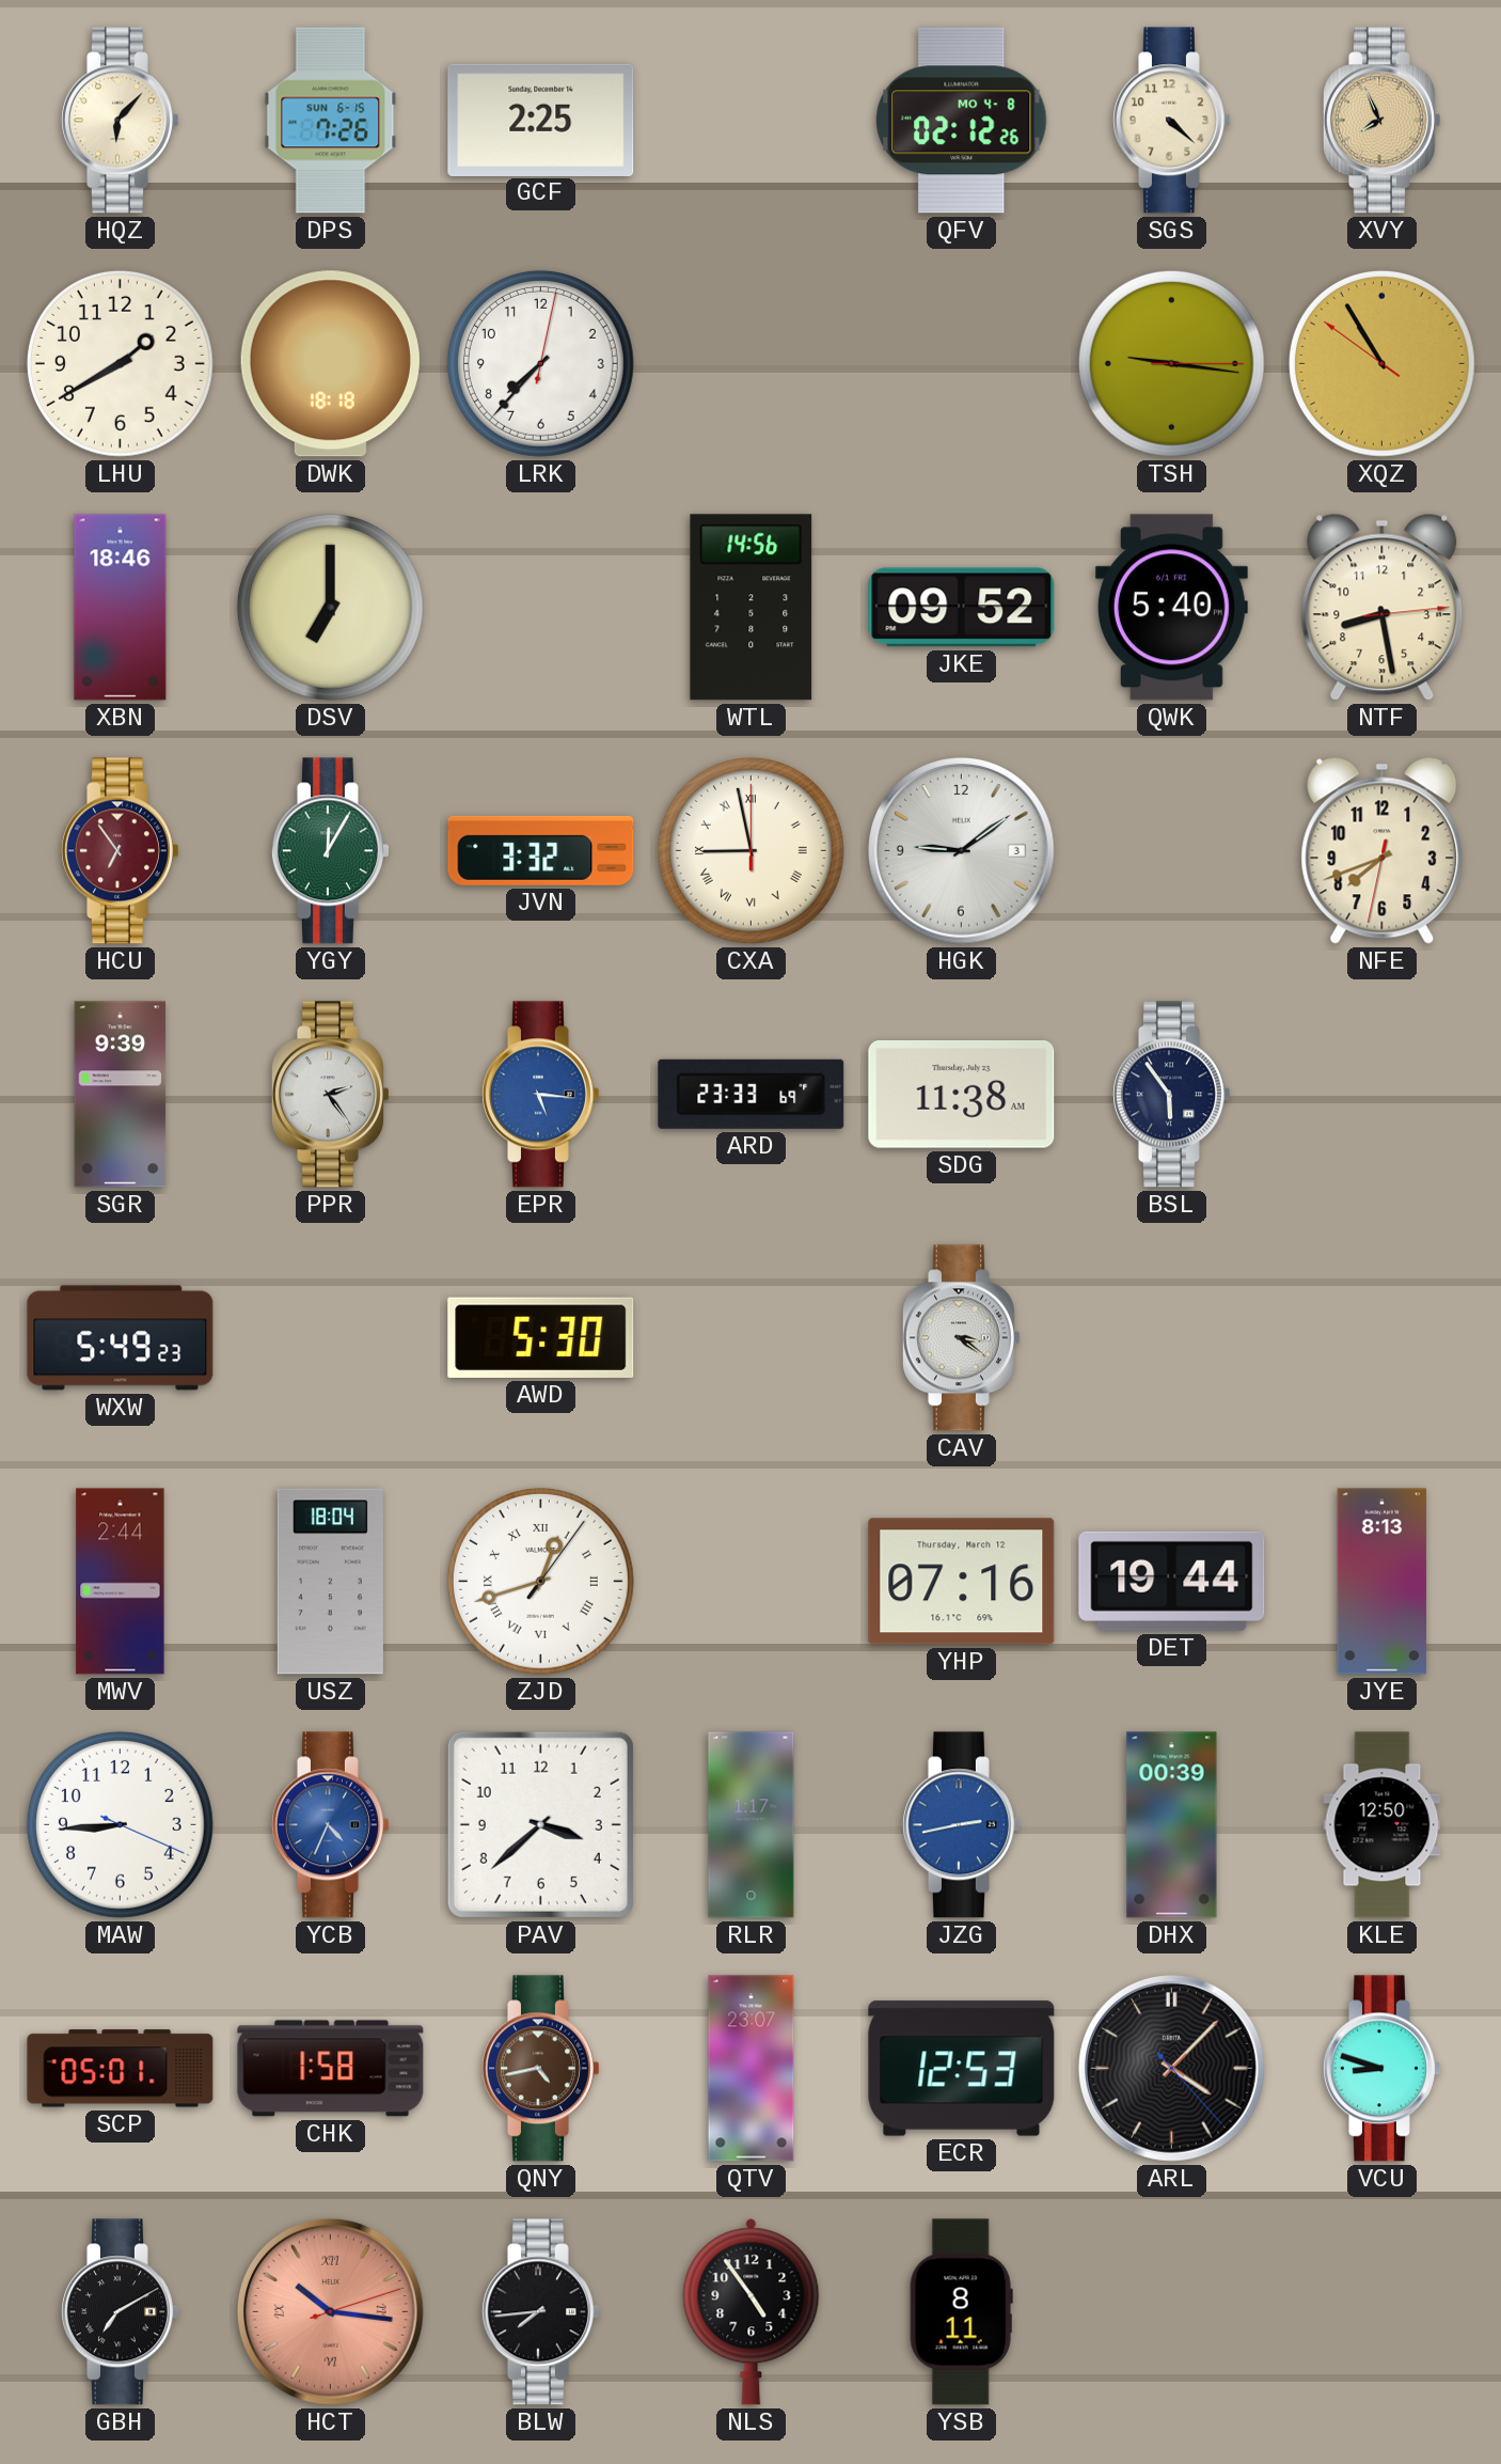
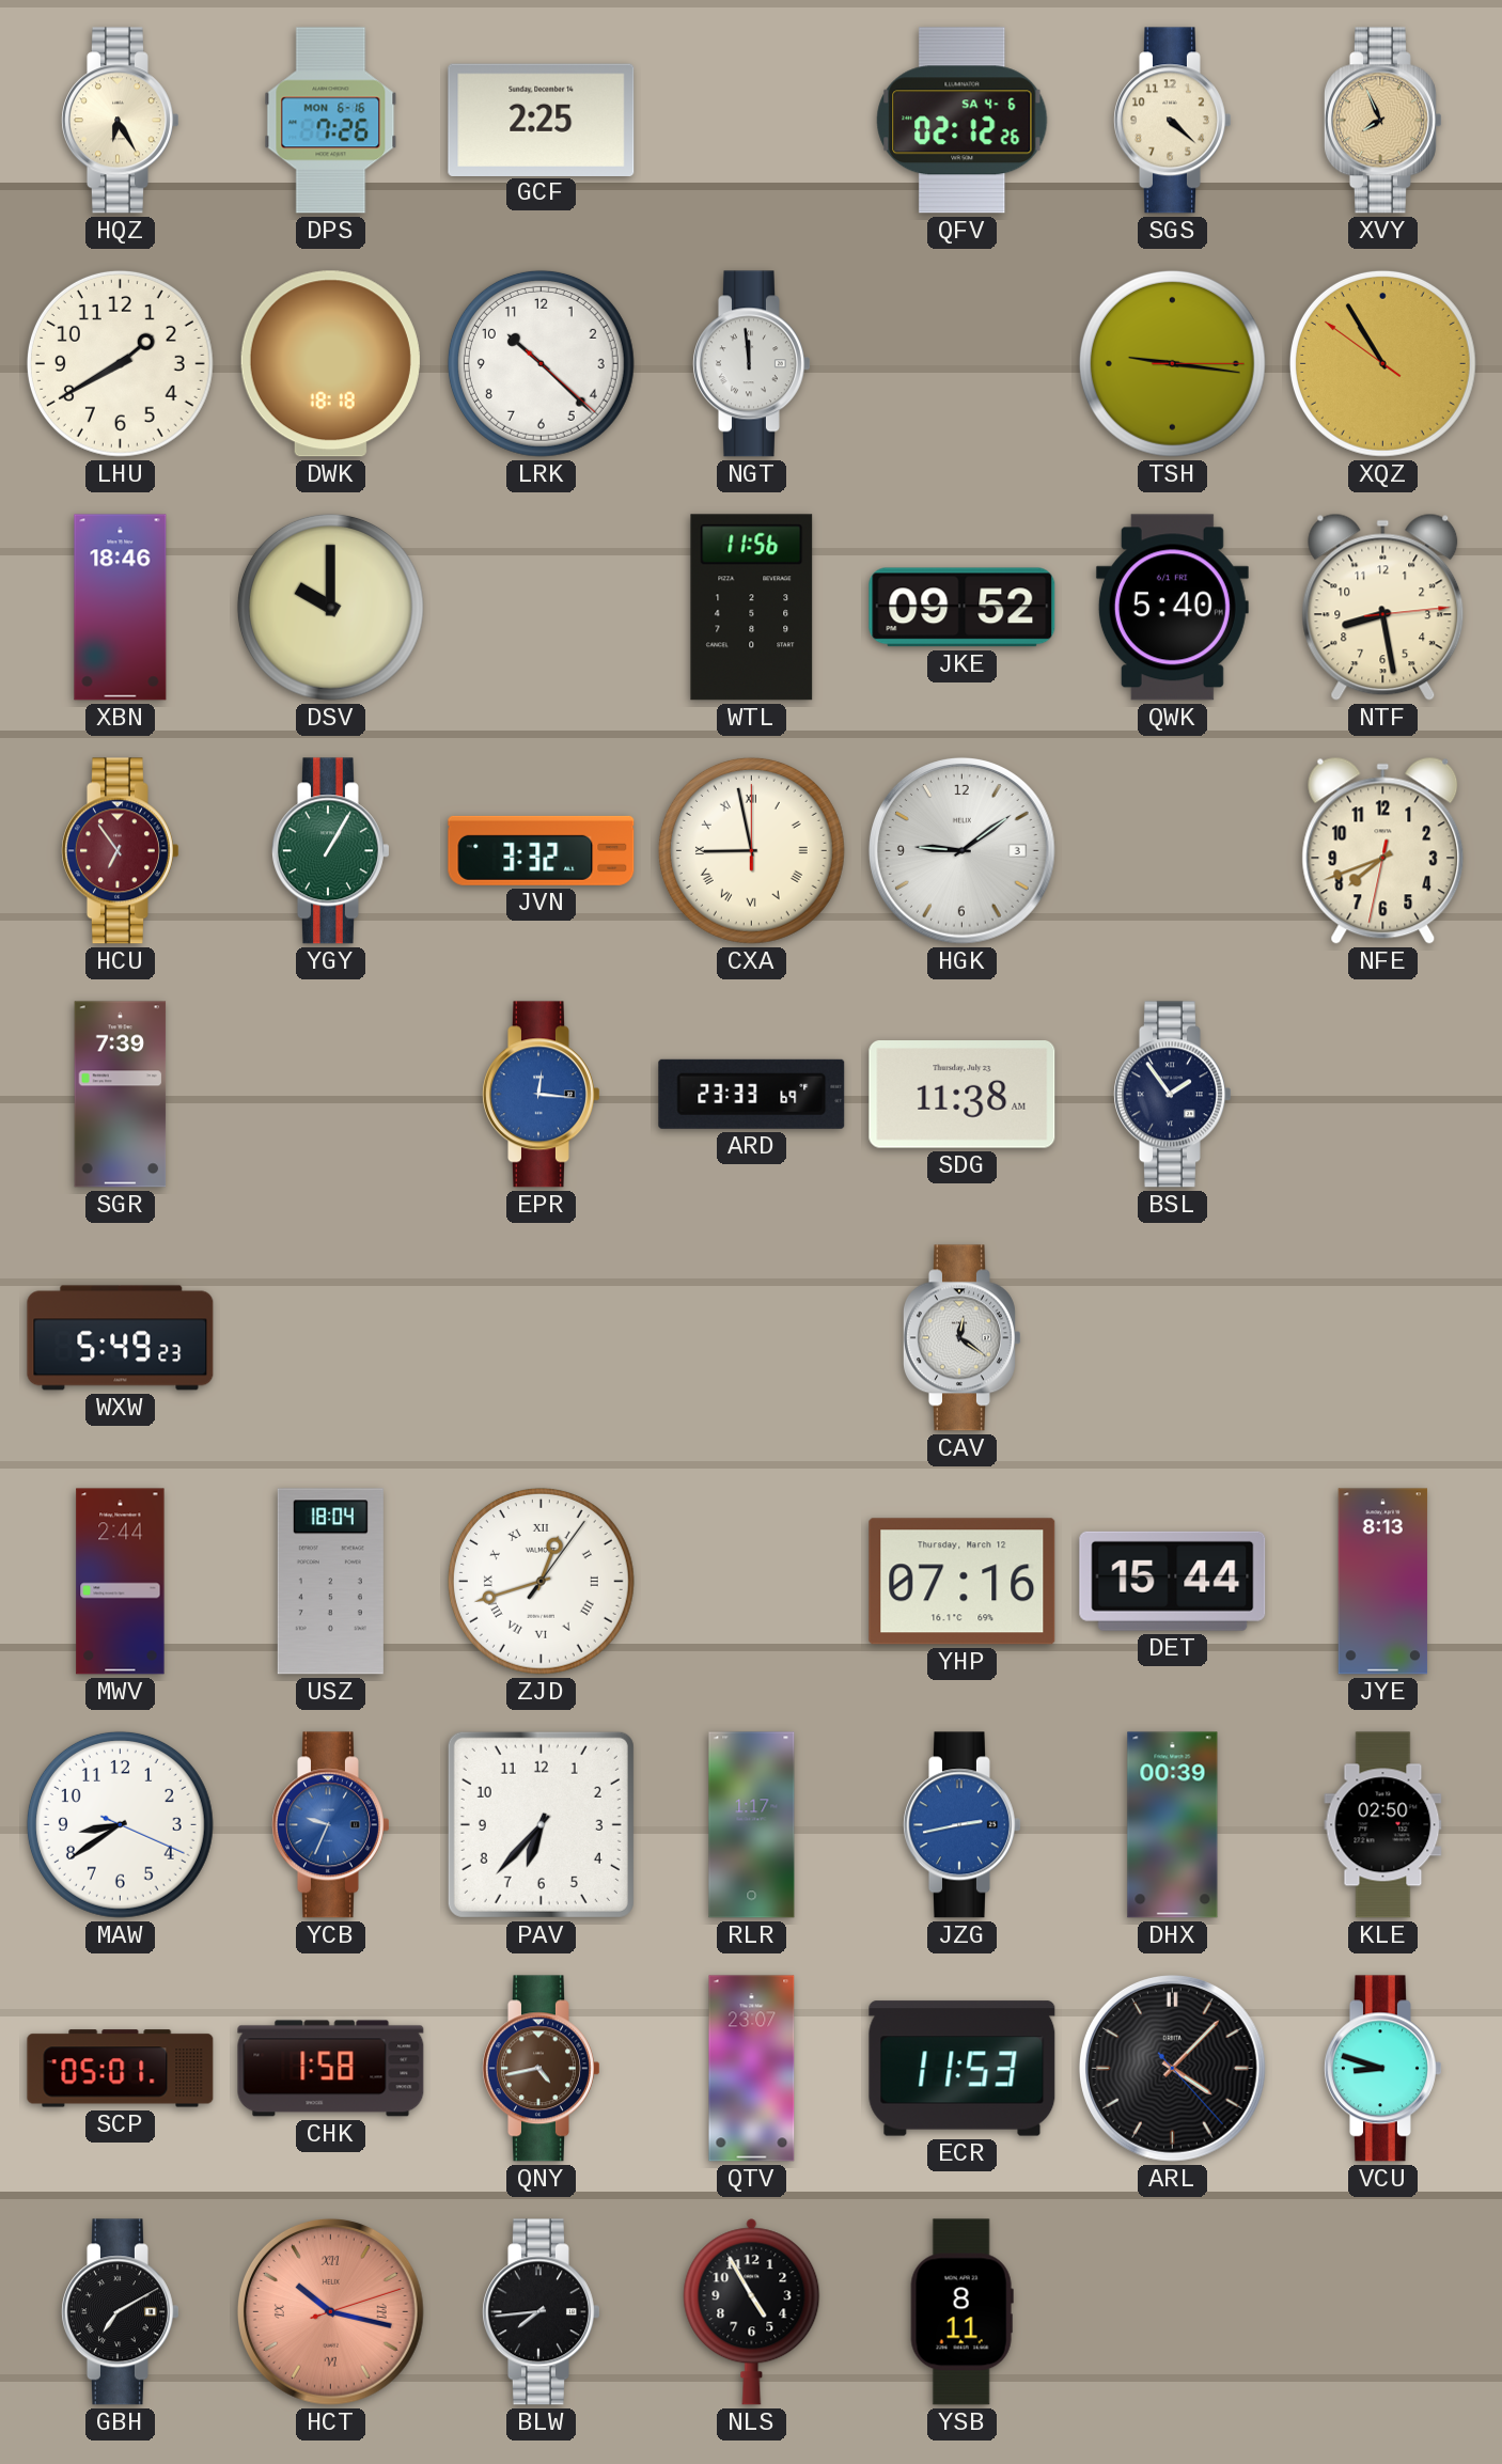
HQZ: 6:07 -> 6:25 (120, 121)
DPS date: SUN 6-15 -> MON 6-16 (331, 121)
QFV date: MO 4-8 -> SA 4-6 (963, 121)
LRK: 7:37 -> 10:22 (541, 363)
NGT: none -> 11:59 (751, 364)
DSV: 7:00 -> 10:00 (330, 607)
WTL: 14:56 -> 11:56 (752, 608)
YGY: 12:05 -> 1:05 (330, 851)
SGR: 9:39 -> 7:39 (121, 1095)
PPR: 2:24 -> none (330, 1095)
EPR: 5:16 -> 12:16 (541, 1095)
BSL: 5:54 -> 1:54 (1172, 1095)
AWD: 5:30 -> none (541, 1337)
CAV: 3:21 -> 12:21 (961, 1338)
DET: 19:44 -> 15:44 (1173, 1581)
MAW: 8:44 -> 8:39 (120, 1824)
YCB: 4:34 -> 9:34 (330, 1825)
PAV: 3:38 -> 6:37 (541, 1824)
KLE: 12:50 -> 02:50 (1383, 1825)
ECR: 12:53 -> 11:53 (963, 2069)
HCT: 10:16 -> 10:17 (330, 2311)
NLS: 4:54 -> 4:55 (752, 2312)
